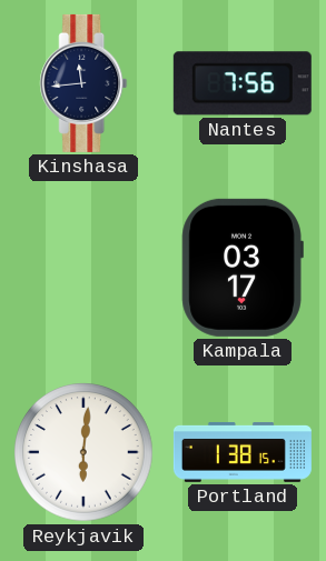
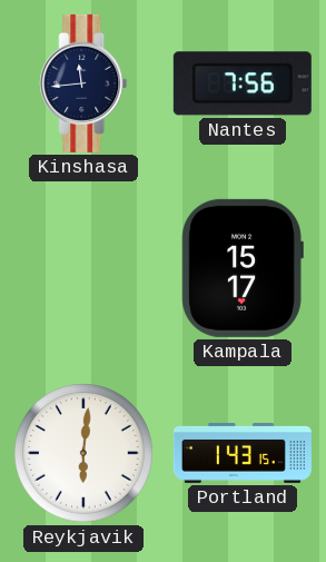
Kampala: 03:17 -> 15:17 (243, 268)
Portland: 1:38 -> 1:43 (243, 453)
